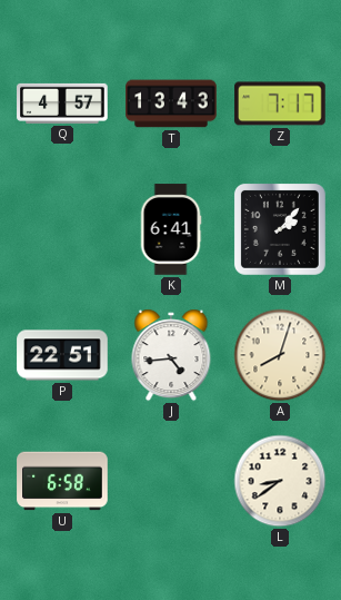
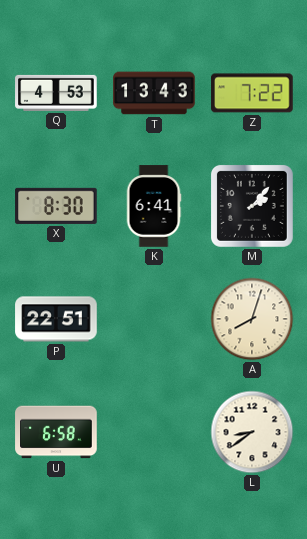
Q: 4:57 -> 4:53 (56, 93)
Z: 7:17 -> 7:22 (252, 93)
X: none -> 8:30 (56, 206)
J: 4:44 -> none (171, 355)
